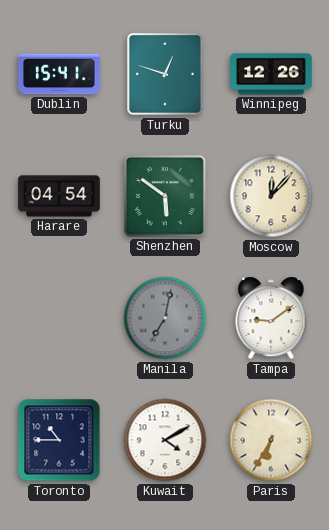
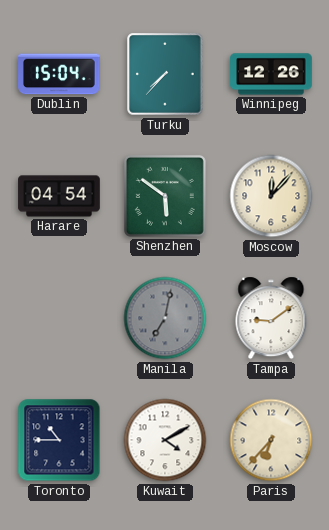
Dublin: 15:41 -> 15:04 (59, 74)
Turku: 12:48 -> 7:37 (165, 74)
Paris: 6:35 -> 6:37 (271, 440)
